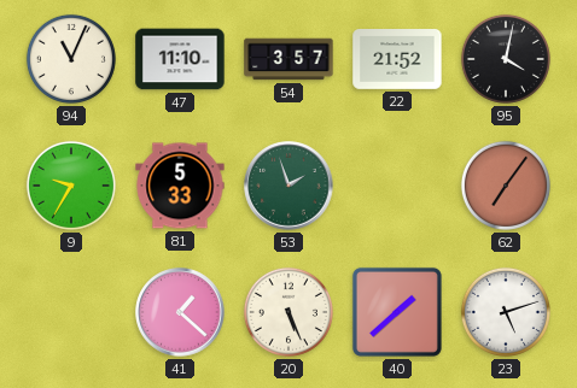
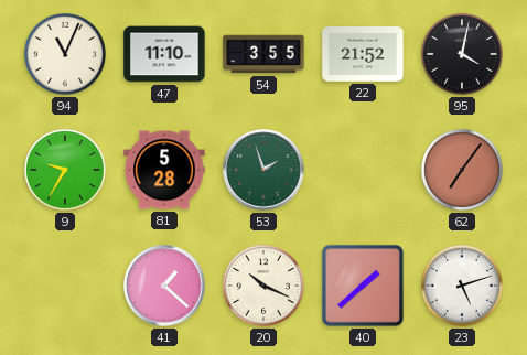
54: 3:57 -> 3:55 (263, 54)
81: 5:33 -> 5:28 (164, 170)
20: 5:26 -> 10:19 (263, 286)
